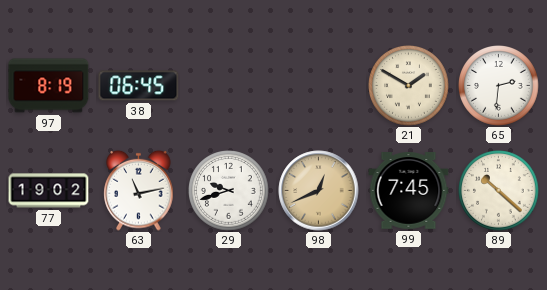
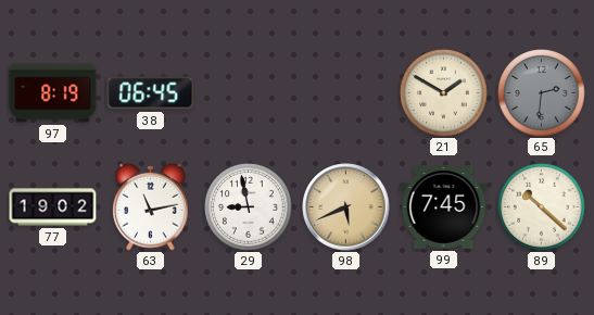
65 dial: white -> grey (542, 93)
29: 9:42 -> 8:58 (249, 207)
98: 12:41 -> 5:41 (346, 207)
